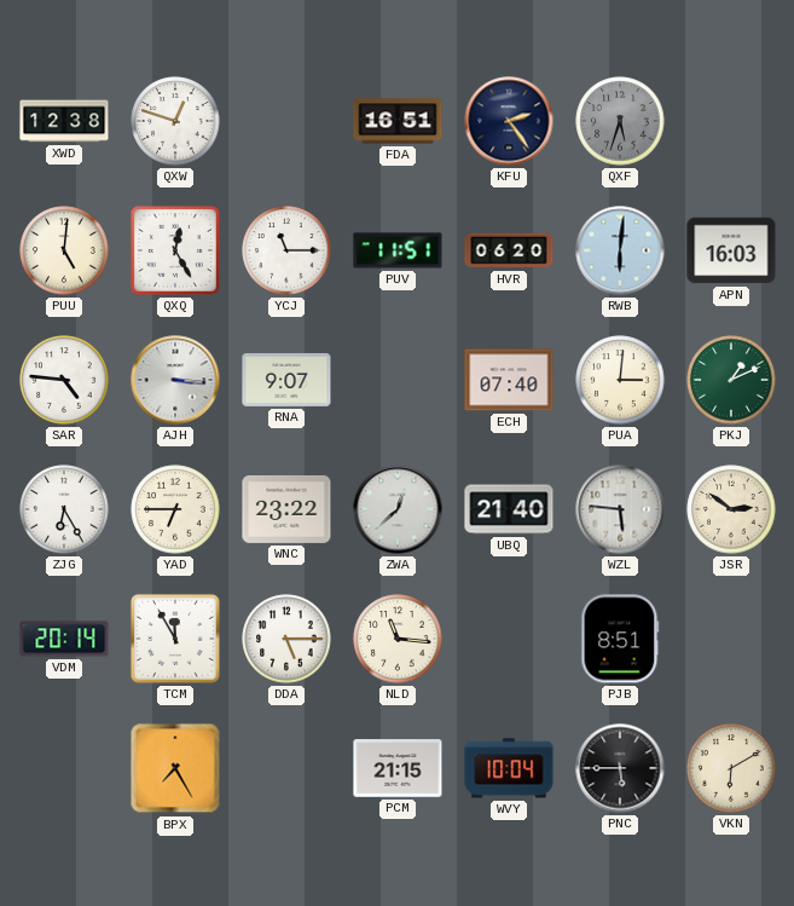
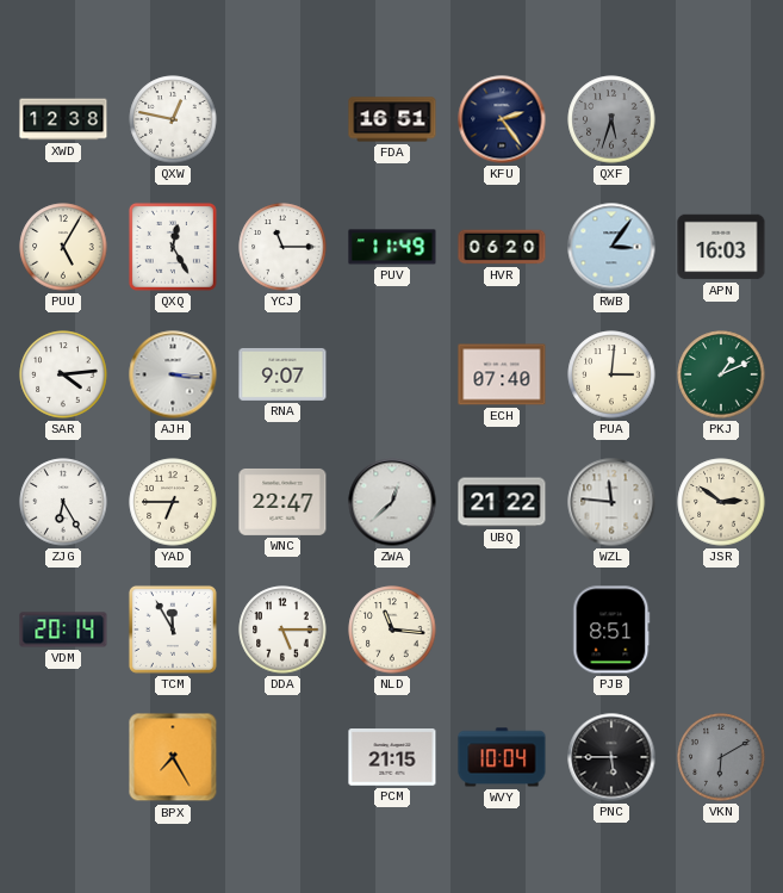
QXW: 12:48 -> 12:47 (173, 119)
PUU: 5:01 -> 5:05 (63, 247)
PUV: 11:51 -> 11:49 (392, 247)
RWB: 6:01 -> 3:06 (611, 247)
SAR: 4:46 -> 4:14 (63, 374)
WNC: 23:22 -> 22:47 (282, 502)
UBQ: 21:40 -> 21:22 (502, 502)
WZL: 5:46 -> 11:46 (611, 502)
VKN dial: cream -> grey (721, 757)
